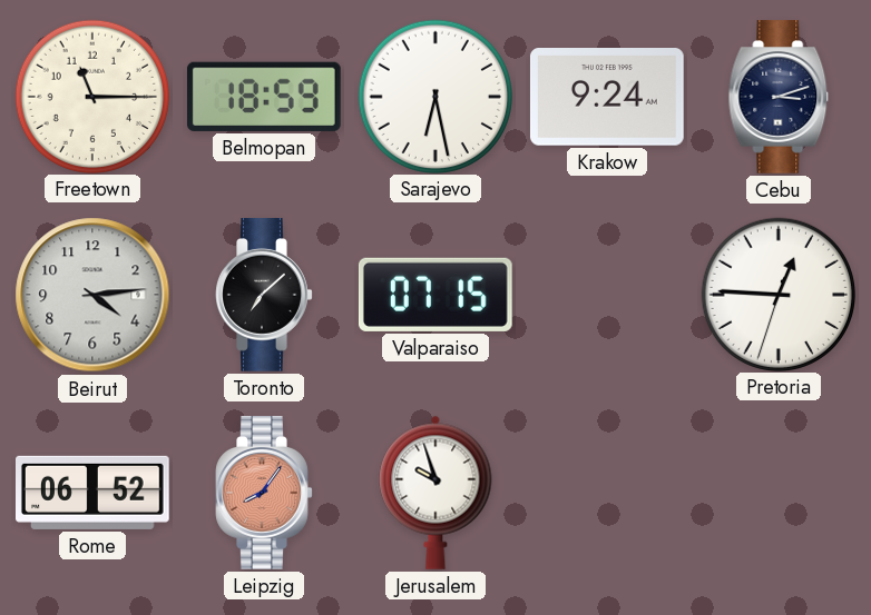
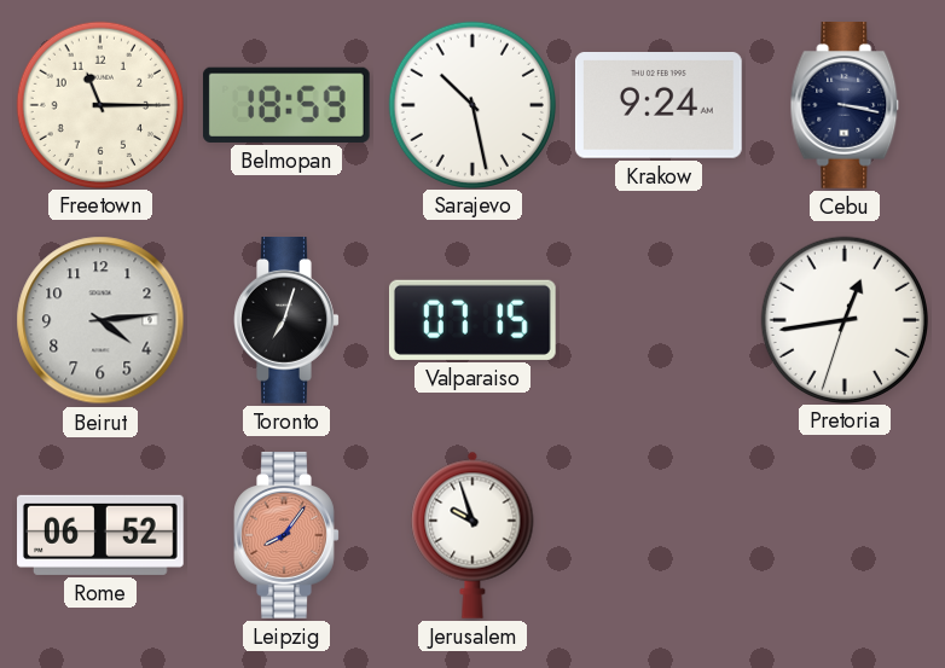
Sarajevo: 6:28 -> 10:28 (471, 104)
Cebu: 3:12 -> 3:17 (845, 106)
Toronto: 7:08 -> 7:03 (286, 321)
Pretoria: 12:45 -> 12:43 (843, 319)
